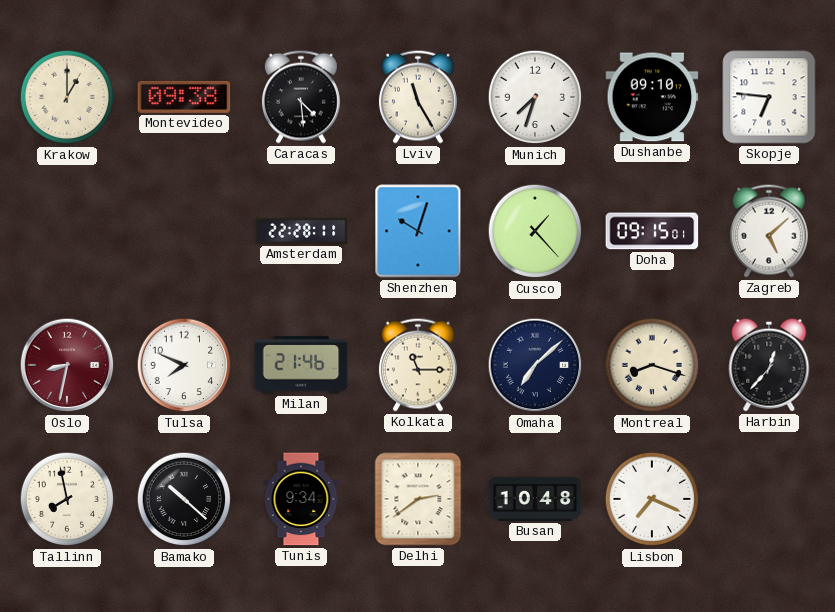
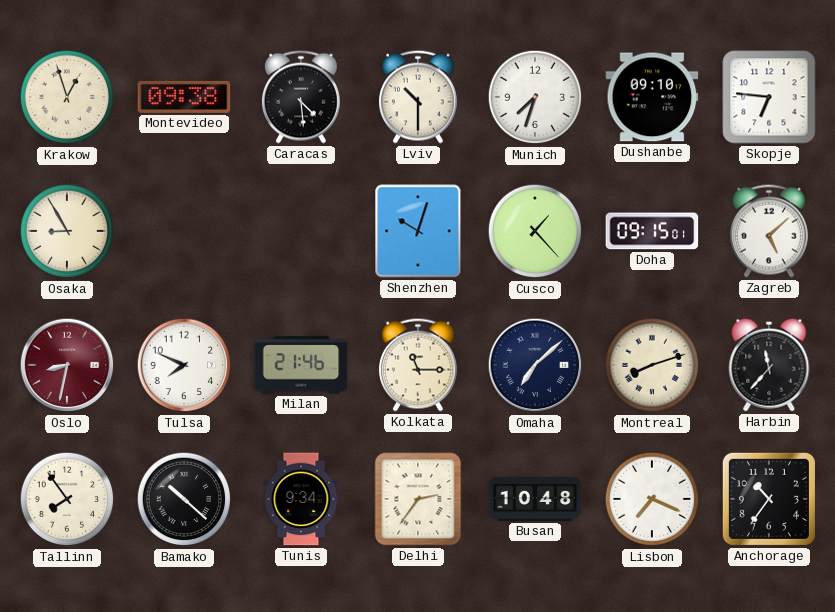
Krakow: 1:00 -> 12:57 (67, 97)
Lviv: 11:25 -> 10:30 (418, 97)
Osaka: none -> 8:55 (67, 231)
Amsterdam: 22:28 -> none (301, 231)
Montreal: 8:18 -> 8:12 (652, 365)
Harbin: 12:37 -> 11:37 (769, 365)
Tallinn: 7:58 -> 7:54 (67, 499)
Delhi: 2:39 -> 2:36 (418, 499)
Anchorage: none -> 10:36 (769, 499)
